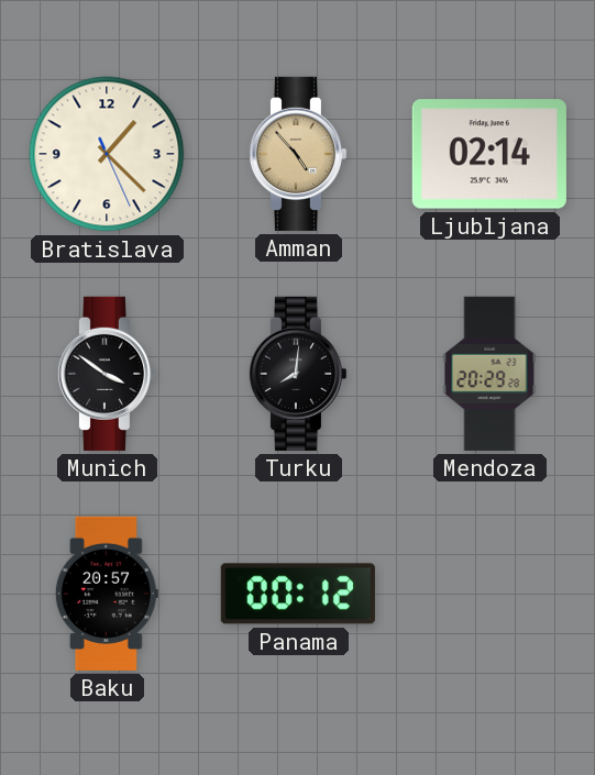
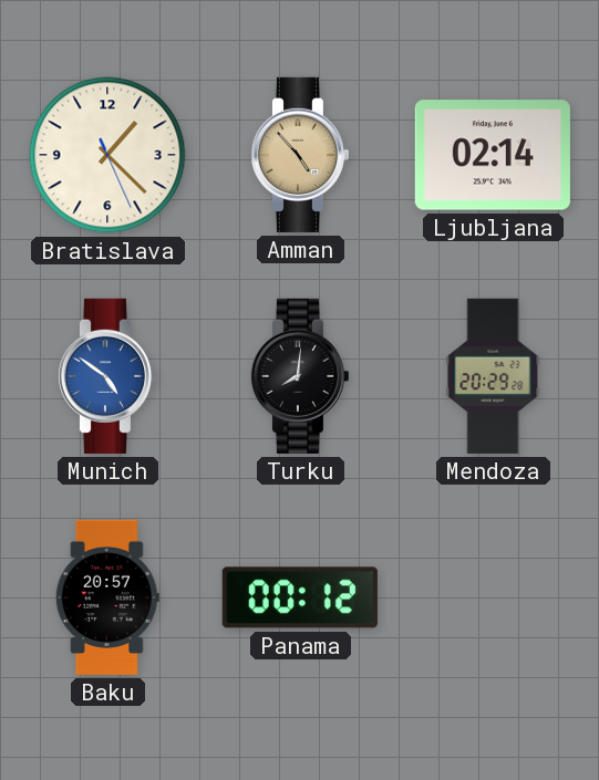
Munich: 3:51 -> 4:51 (106, 376)
Munich dial: black -> blue (106, 376)
